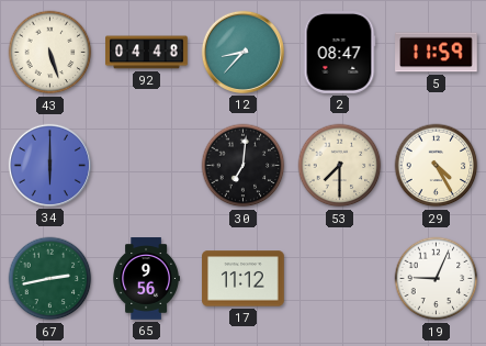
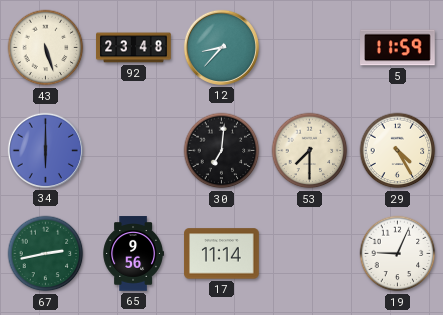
92: 04:48 -> 23:48 (134, 48)
2: 08:47 -> none (339, 53)
17: 11:12 -> 11:14 (222, 254)
